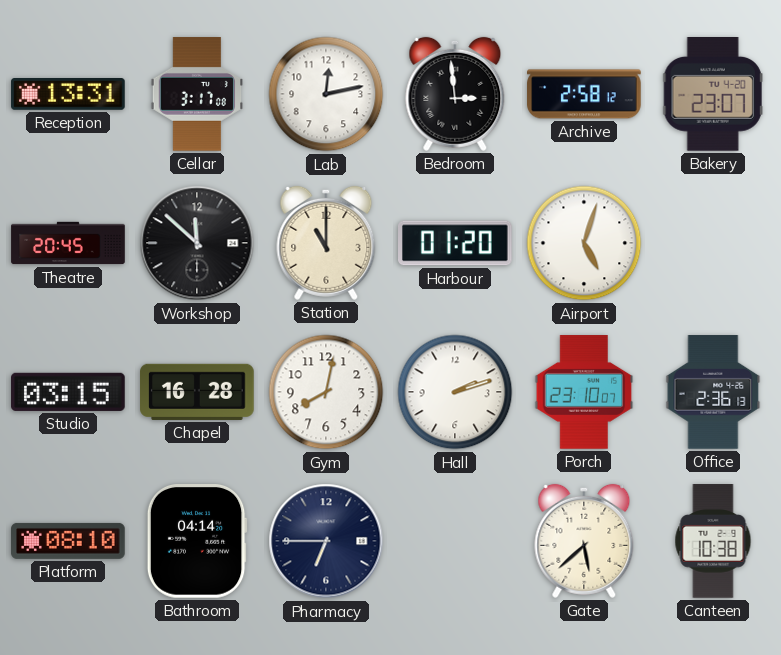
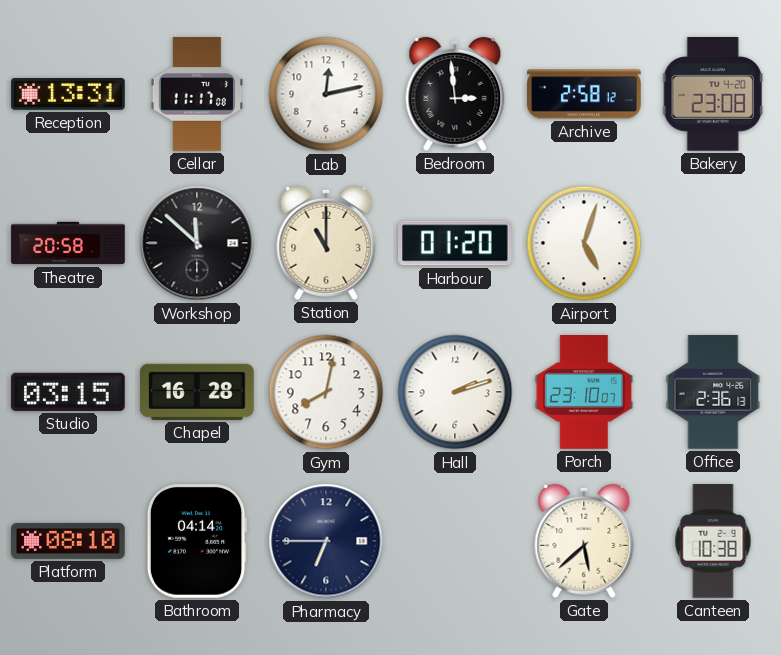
Cellar: 3:17 -> 11:17 (196, 94)
Bakery: 23:07 -> 23:08 (713, 95)
Theatre: 20:45 -> 20:58 (68, 243)
